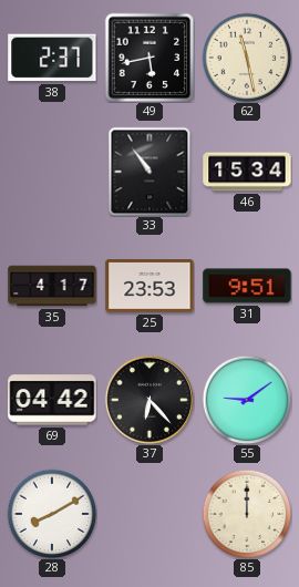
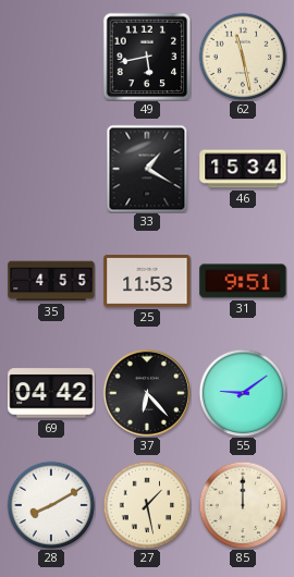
38: 2:37 -> none (52, 58)
33: 10:54 -> 1:20 (147, 169)
35: 4:17 -> 4:55 (51, 281)
25: 23:53 -> 11:53 (147, 282)
27: none -> 1:28 (147, 505)
